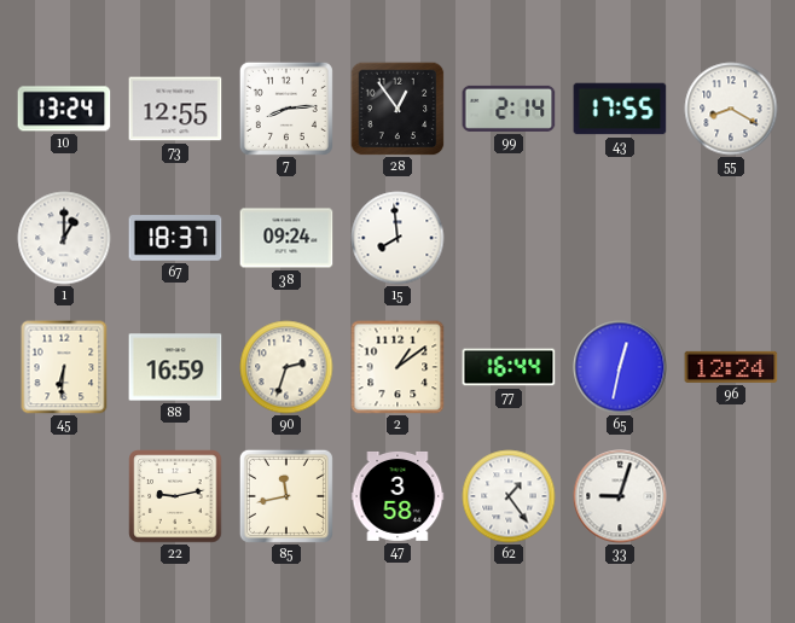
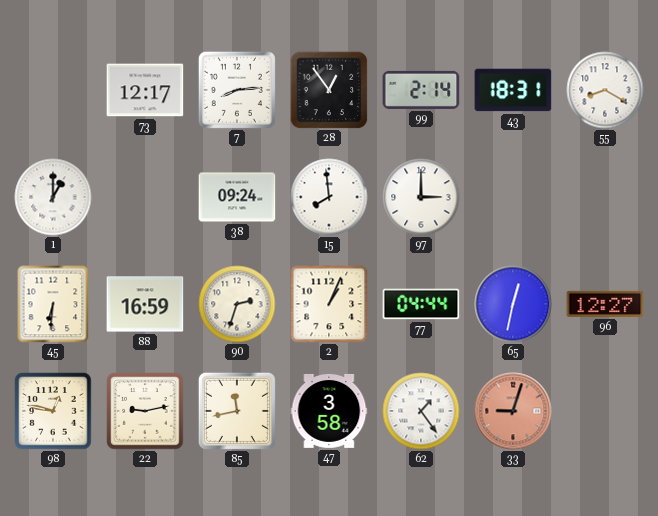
10: 13:24 -> none (64, 109)
73: 12:55 -> 12:17 (145, 90)
43: 17:55 -> 18:31 (513, 90)
67: 18:37 -> none (175, 238)
97: none -> 3:00 (421, 197)
2: 1:09 -> 1:04 (329, 304)
77: 16:44 -> 04:44 (421, 304)
96: 12:24 -> 12:27 (605, 304)
98: none -> 12:47 (53, 411)
33 dial: white -> salmon (513, 411)
